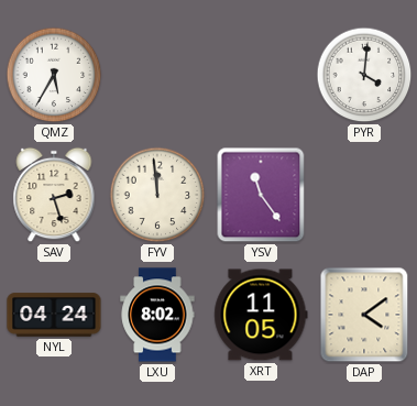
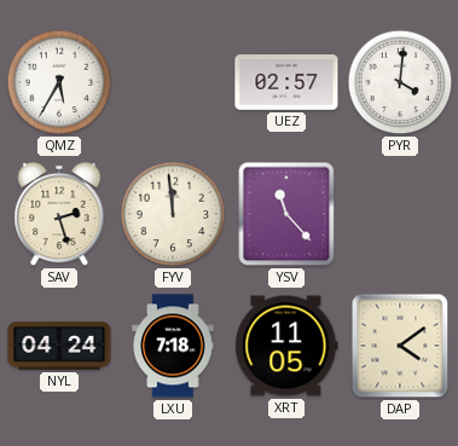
UEZ: none -> 02:57 (286, 83)
YSV: 11:24 -> 11:23 (286, 214)
LXU: 8:02 -> 7:18 (173, 346)
